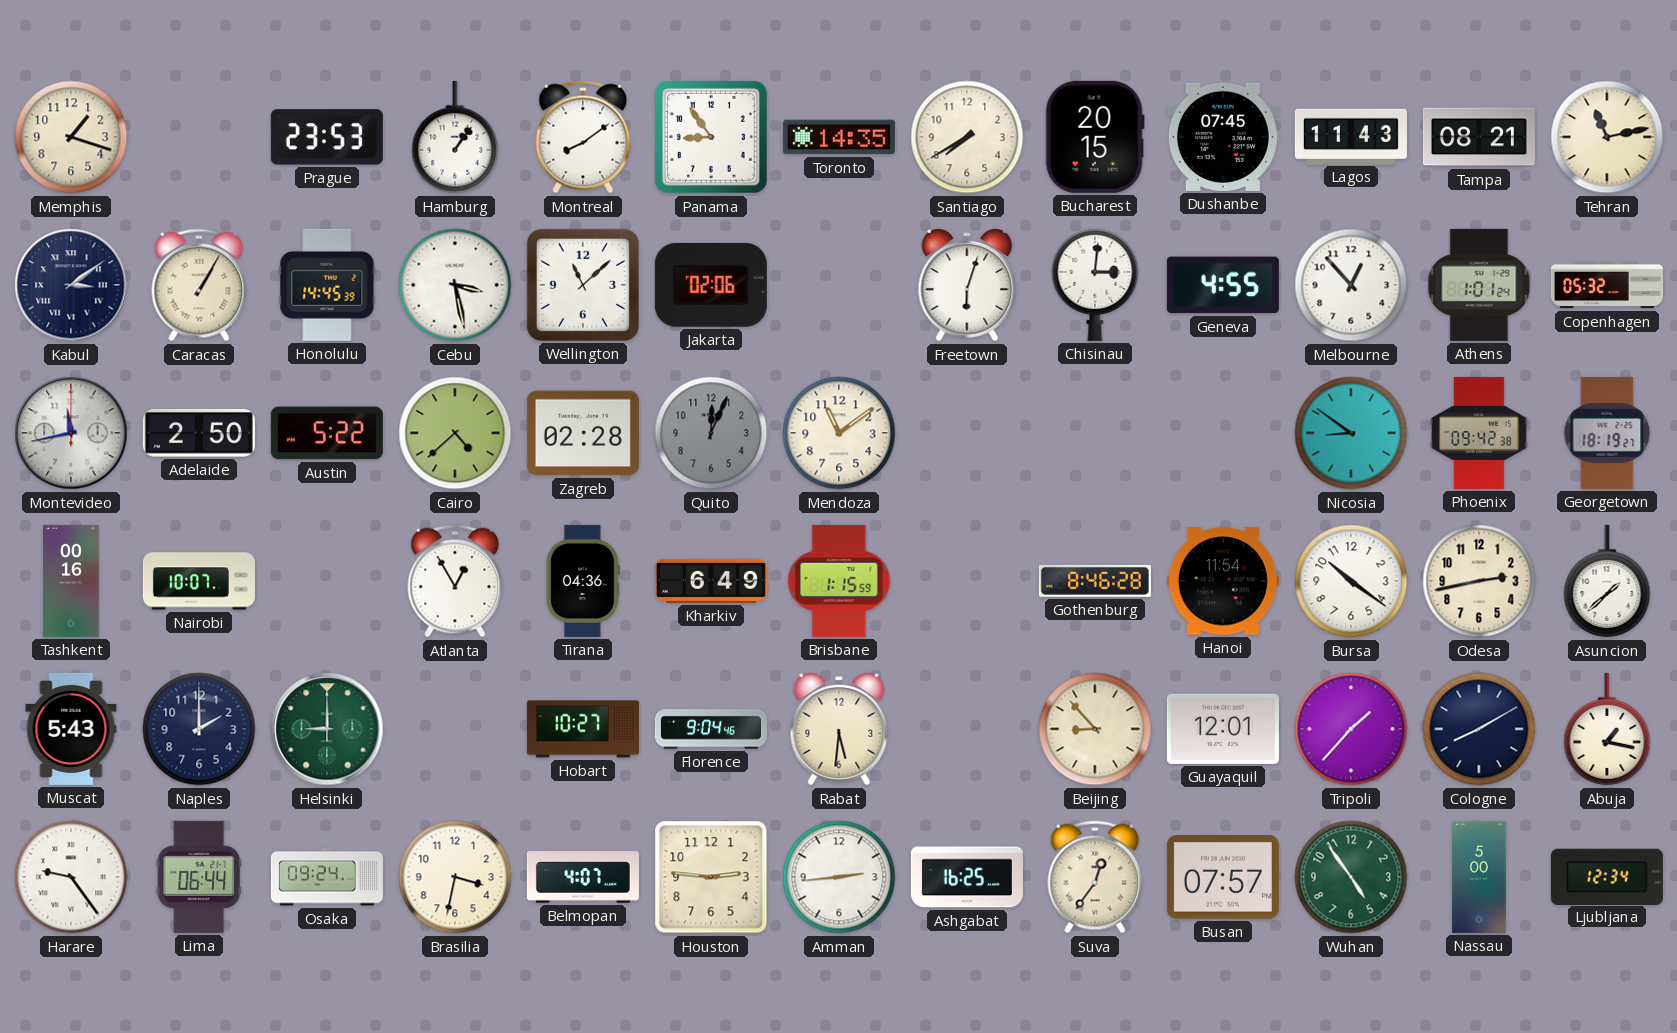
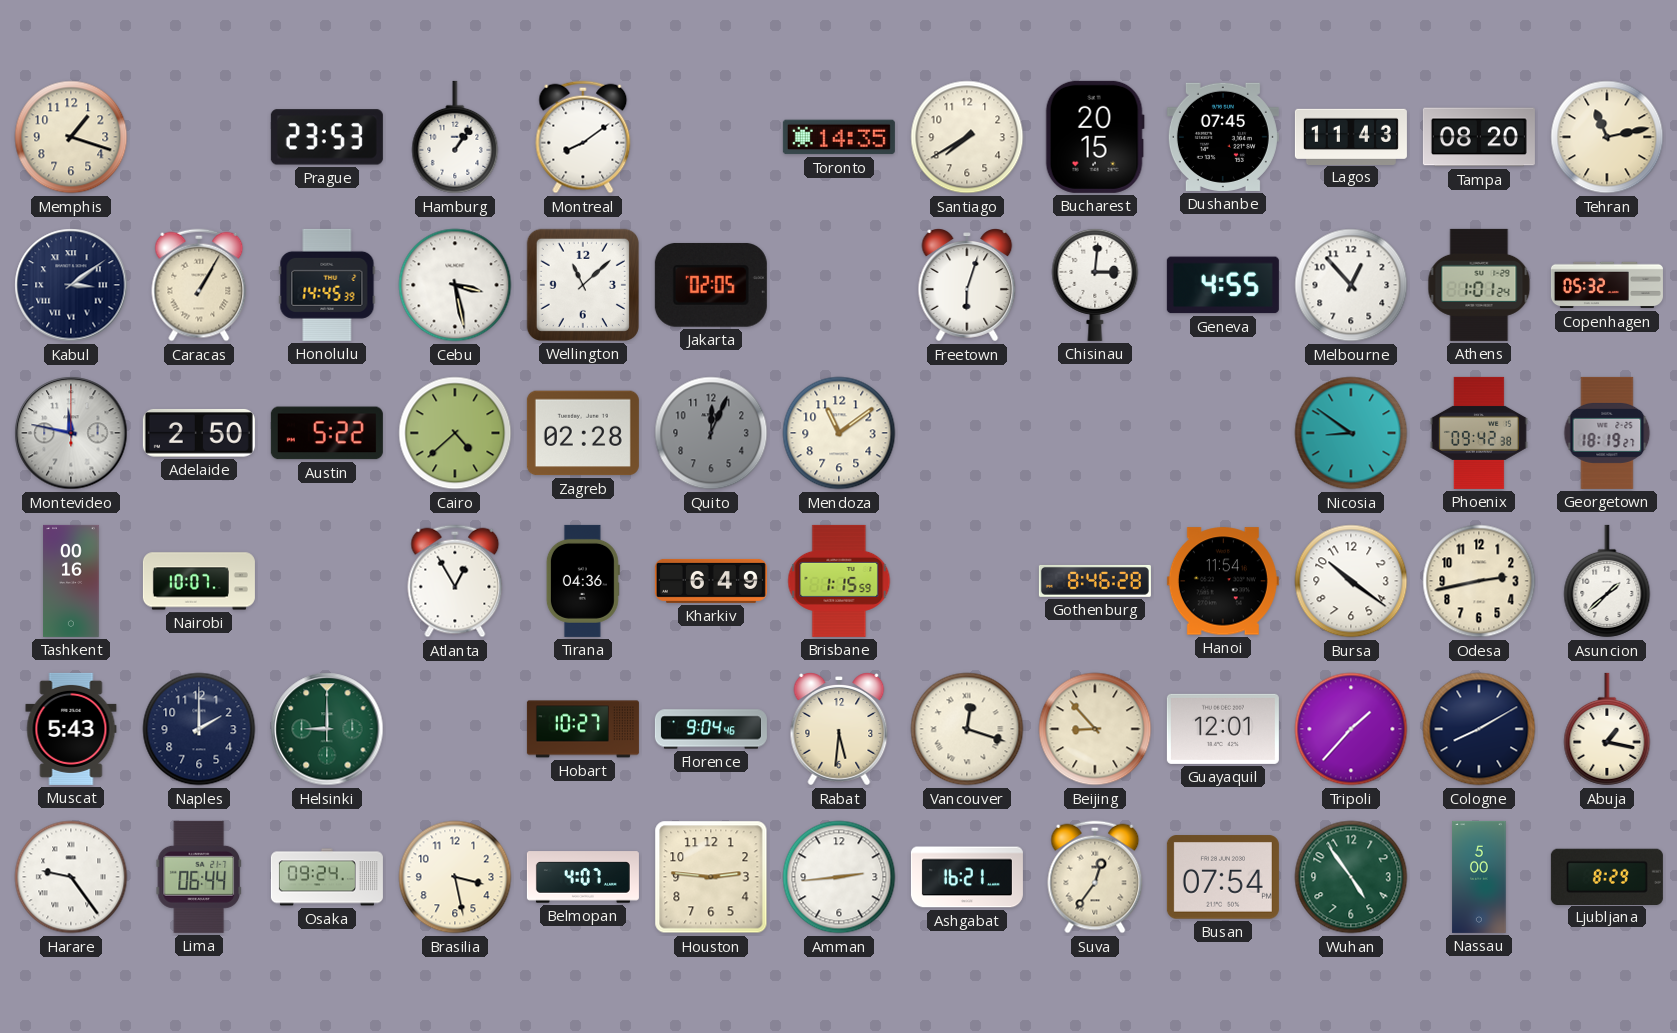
Panama: 8:54 -> none (711, 137)
Tampa: 08:21 -> 08:20 (1479, 137)
Jakarta: 02:06 -> 02:05 (711, 285)
Montevideo: 11:43 -> 11:47 (71, 433)
Vancouver: none -> 12:18 (967, 729)
Brasilia: 3:32 -> 3:28 (455, 877)
Ashgabat: 16:25 -> 16:21 (967, 877)
Busan: 07:57 -> 07:54 (1223, 877)
Ljubljana: 12:34 -> 8:29 (1607, 876)
